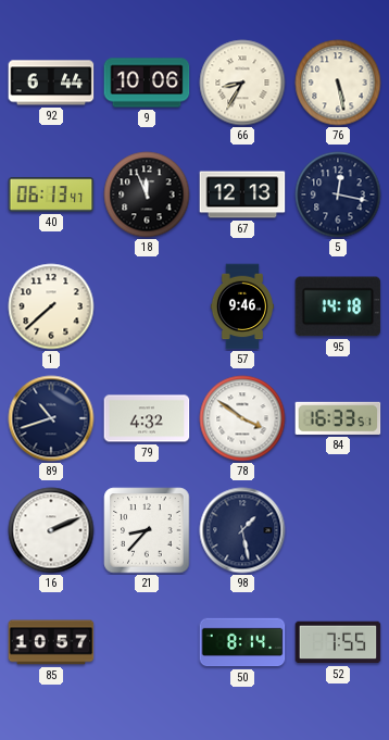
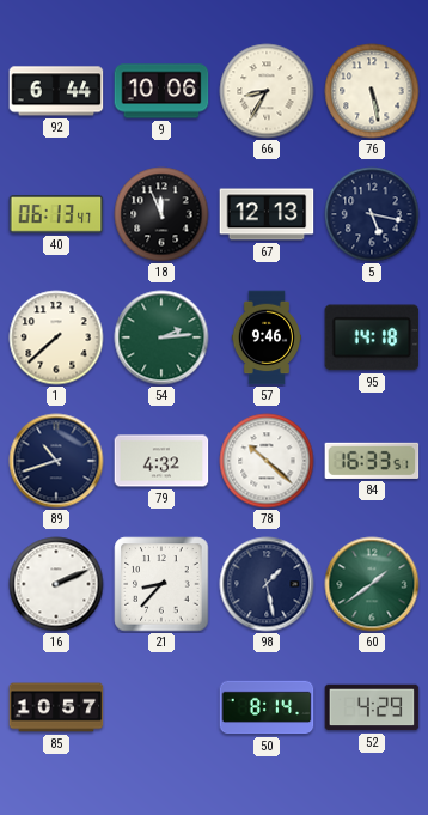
5: 12:17 -> 5:17 (372, 214)
54: none -> 2:14 (161, 337)
78: 3:51 -> 10:22 (267, 461)
60: none -> 1:39 (372, 584)
52: 7:55 -> 4:29 (372, 707)
